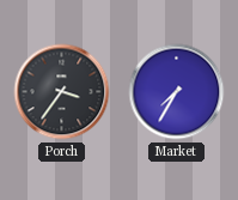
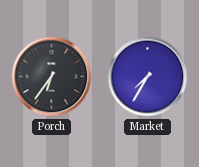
Porch: 3:36 -> 6:36 (52, 77)
